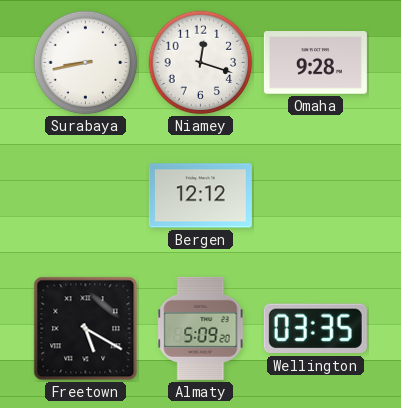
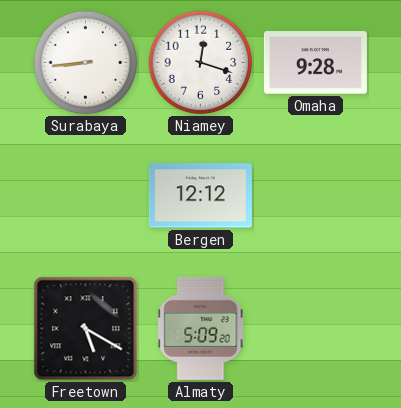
Surabaya: 8:43 -> 8:44 (86, 63)
Wellington: 03:35 -> none (315, 329)
